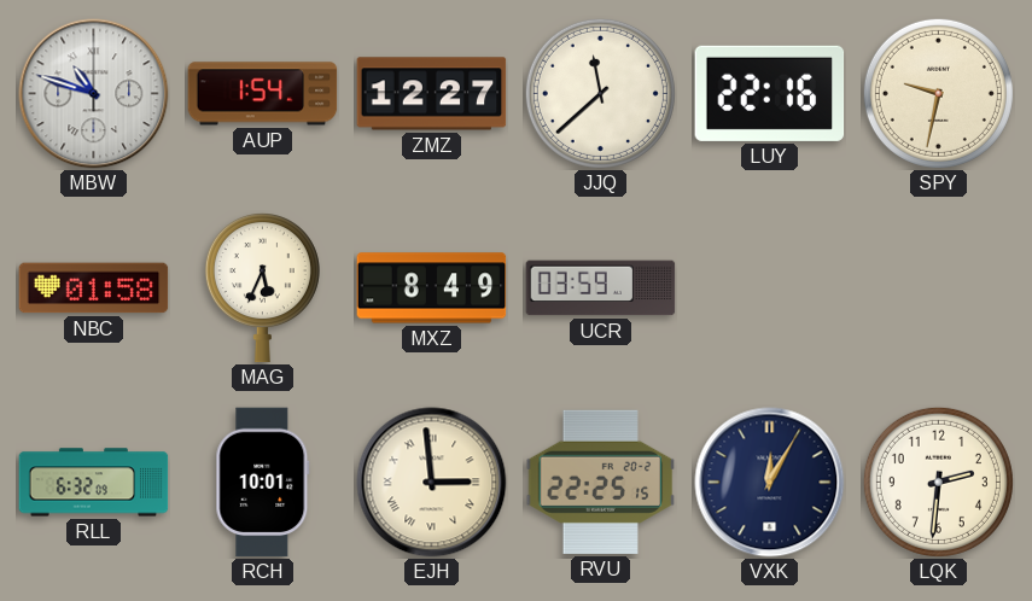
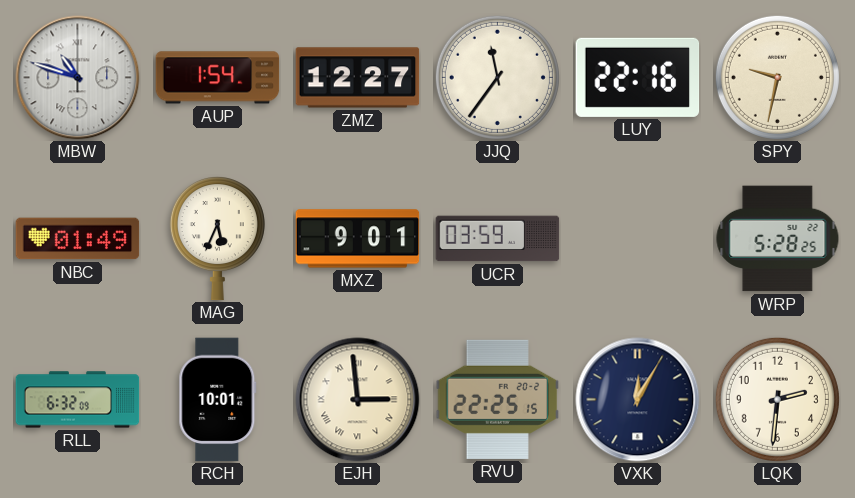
JJQ: 11:38 -> 11:36 (497, 77)
NBC: 01:58 -> 01:49 (78, 239)
MXZ: 8:49 -> 9:01 (358, 239)
WRP: none -> 5:28 (778, 239)
